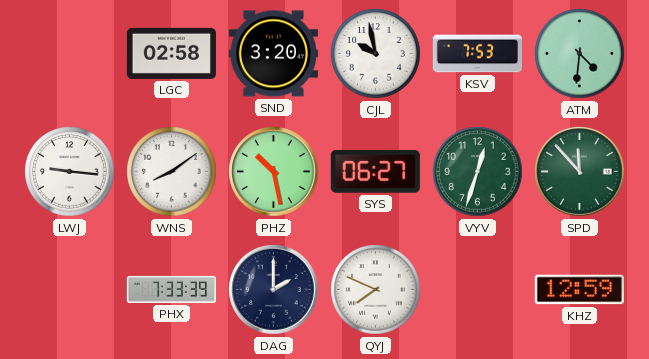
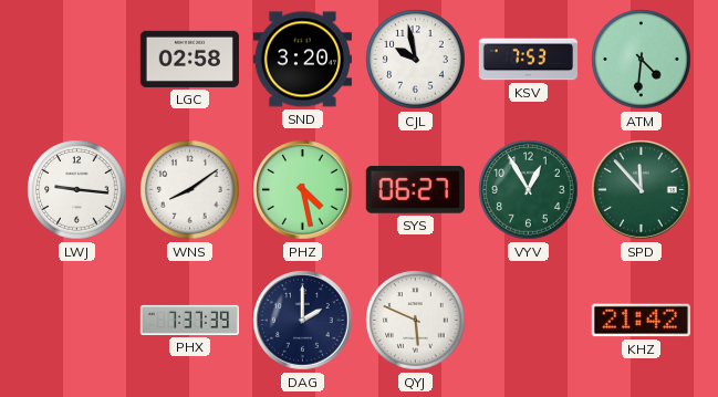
PHZ: 10:28 -> 4:28 (303, 190)
VYV: 12:33 -> 12:55 (529, 190)
PHX: 7:33 -> 7:37 (189, 320)
QYJ: 7:49 -> 5:49 (416, 321)
KHZ: 12:59 -> 21:42 (641, 321)
